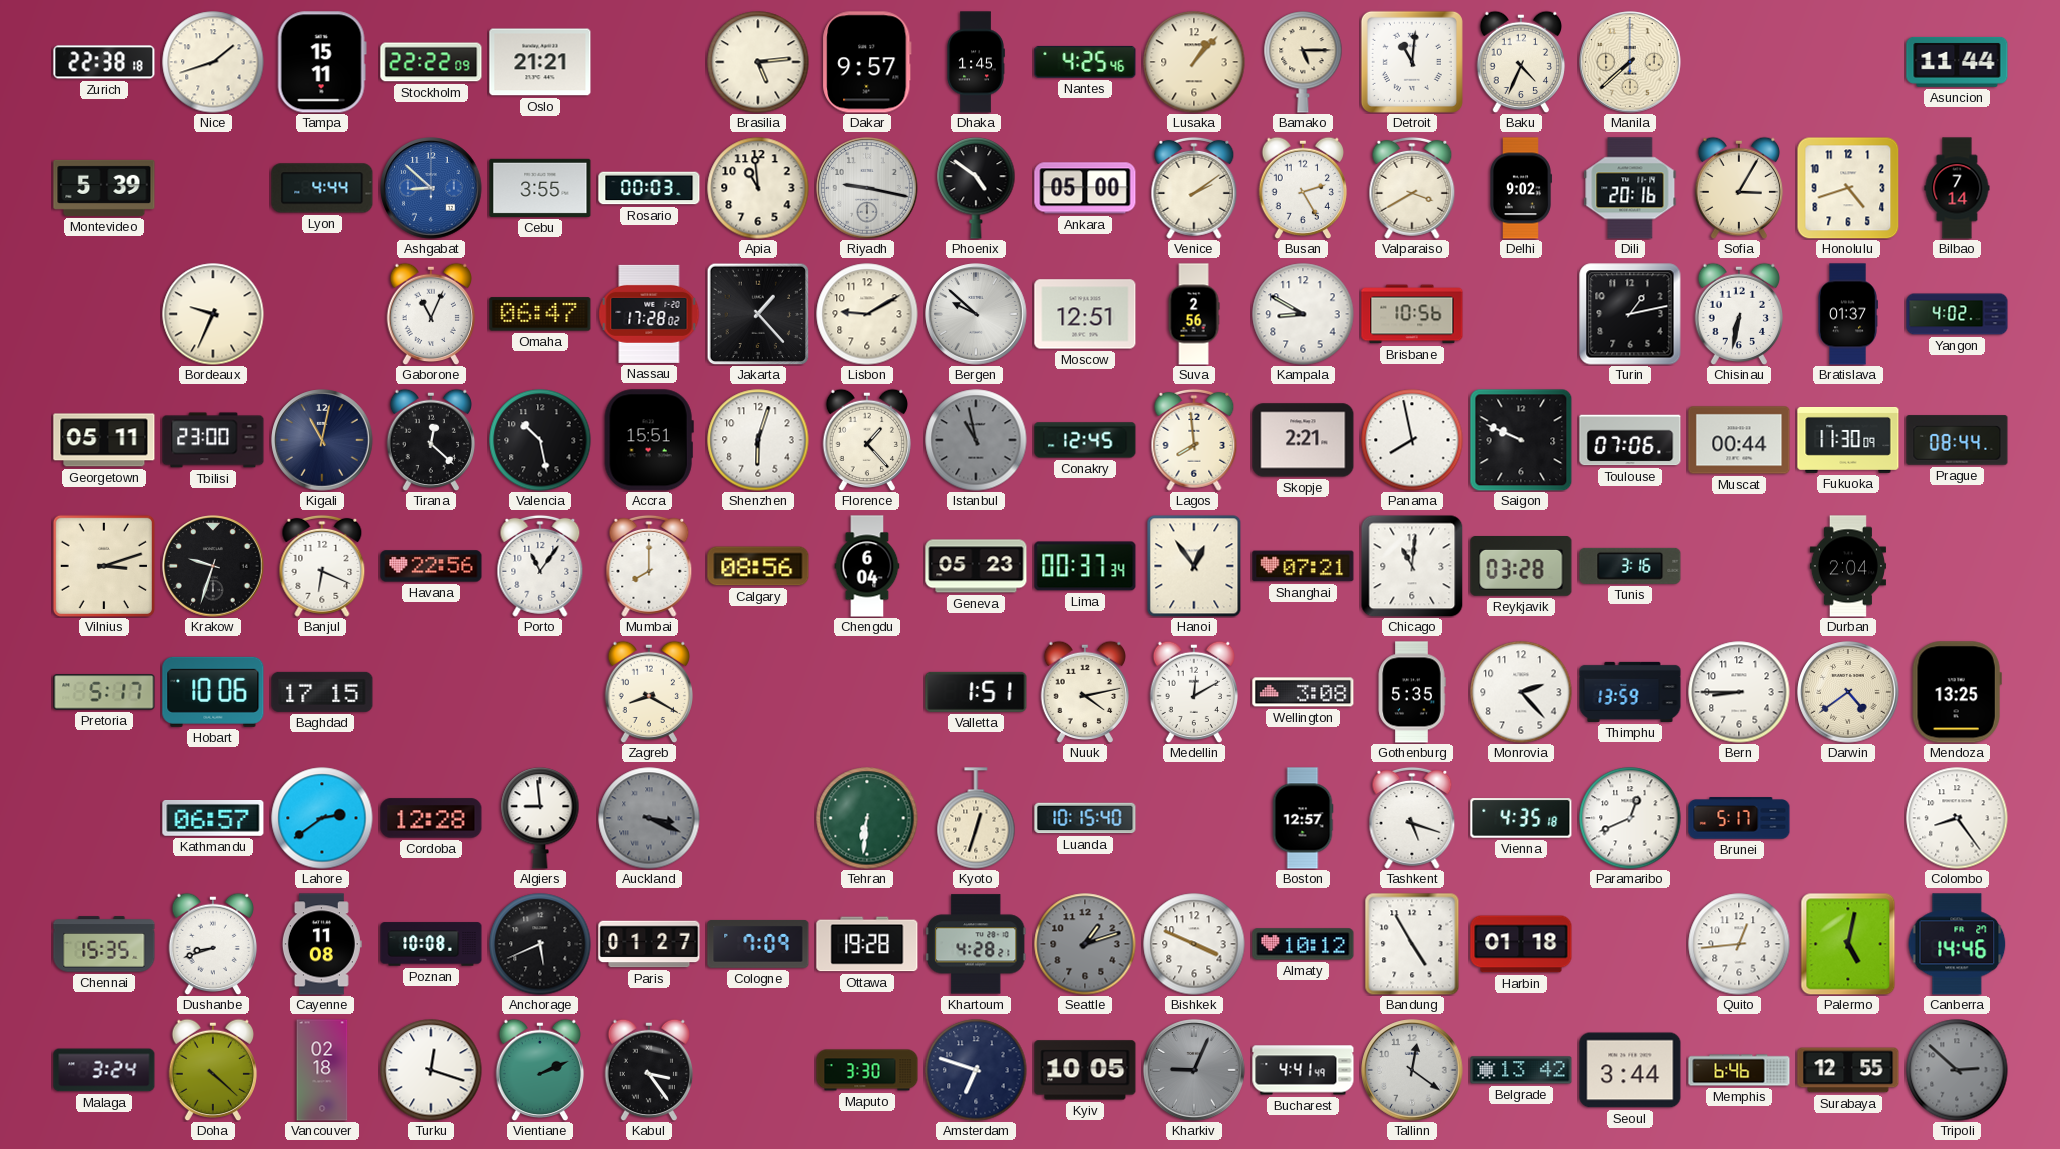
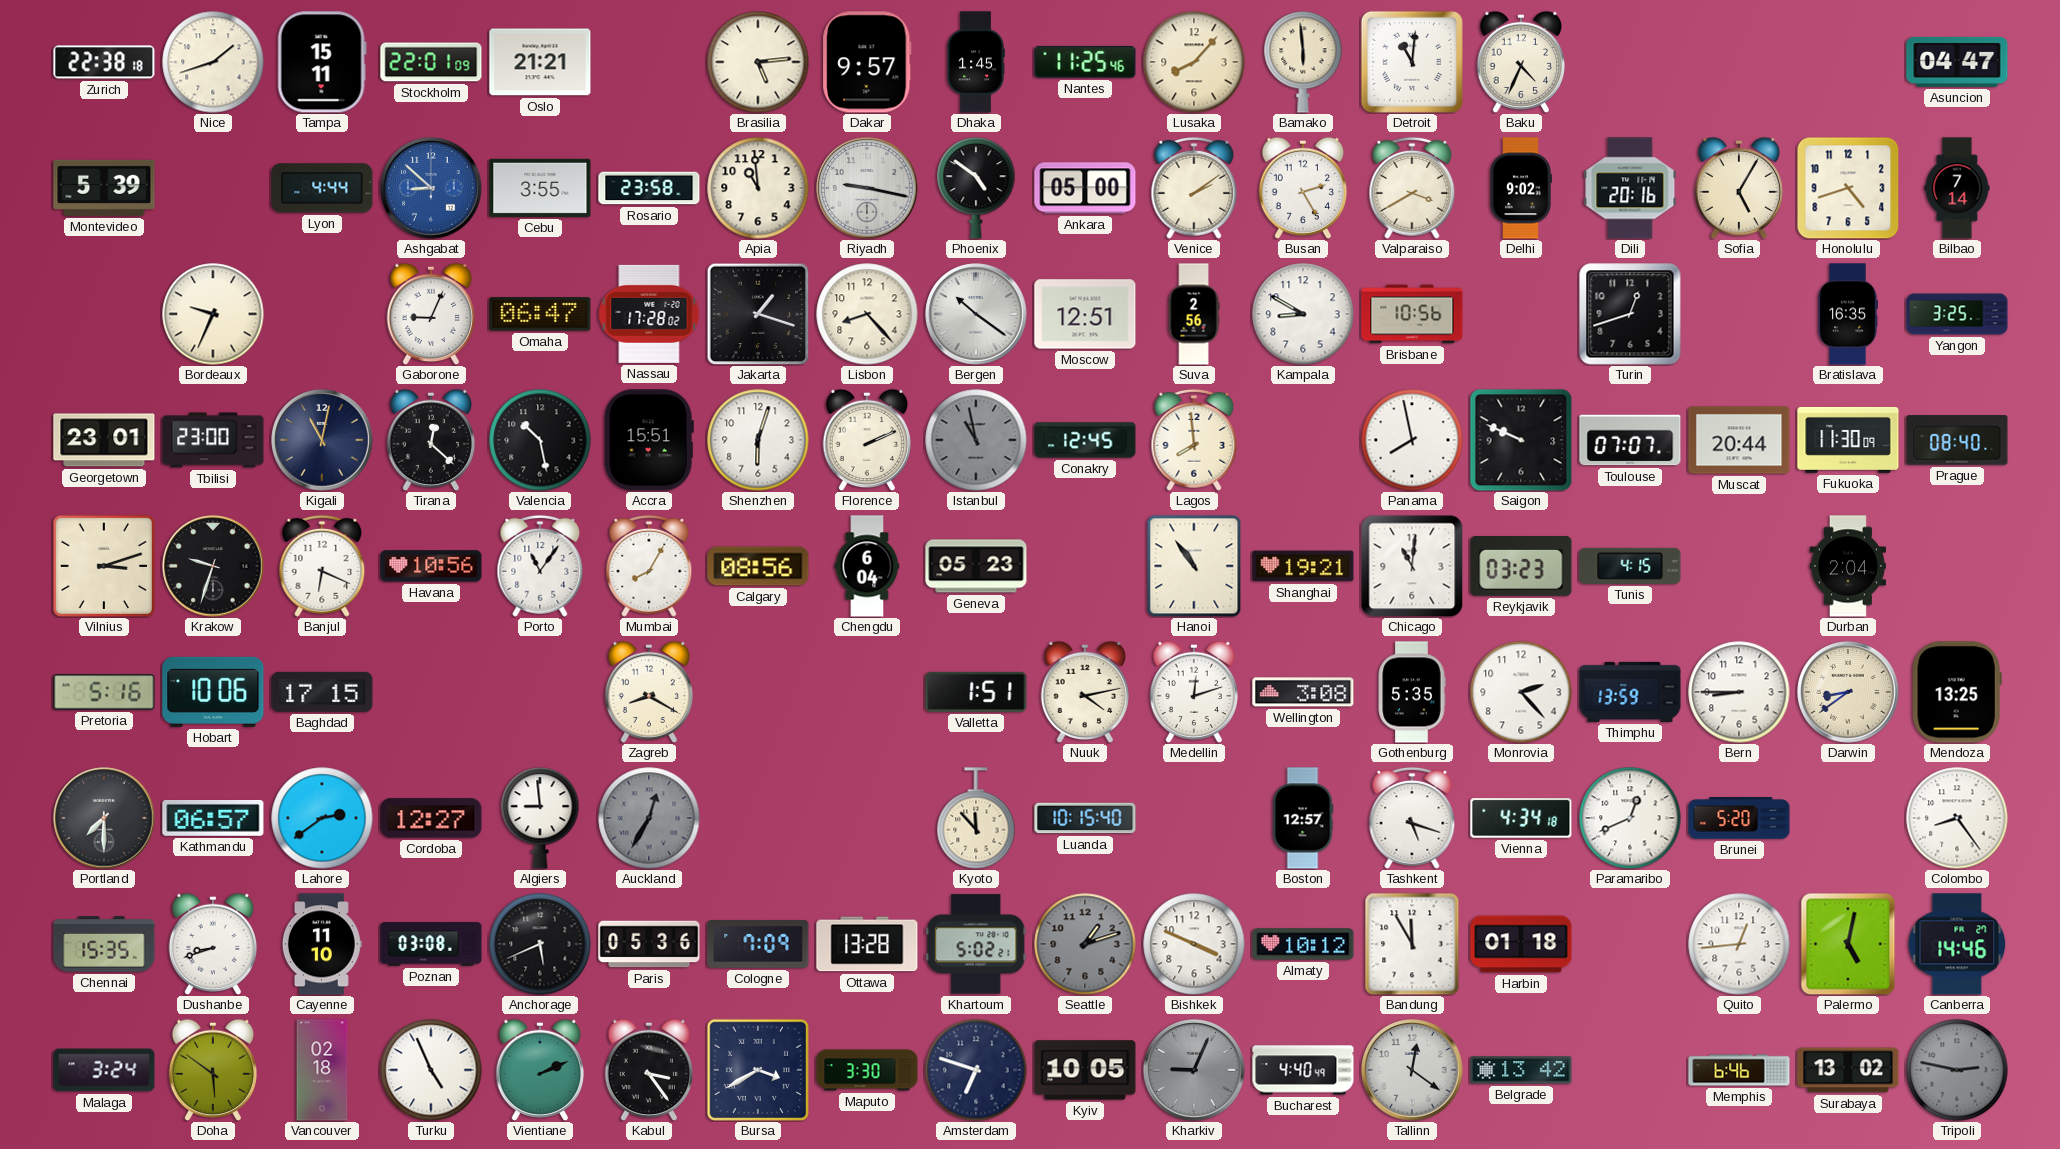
Stockholm: 22:22 -> 22:01 (431, 62)
Nantes: 4:25 -> 11:25 (1085, 62)
Lusaka: 1:07 -> 8:07 (1194, 62)
Bamako: 5:15 -> 5:59 (1303, 62)
Manila: 7:38 -> none (1630, 62)
Asuncion: 11:44 -> 04:47 (1957, 62)
Rosario: 00:03 -> 23:58 (649, 188)
Sofia: 3:05 -> 5:05 (1739, 188)
Gaborone: 11:04 -> 9:04 (431, 314)
Jakarta: 1:23 -> 1:18 (758, 314)
Lisbon: 9:10 -> 8:23 (867, 314)
Bergen: 9:52 -> 10:21 (976, 314)
Turin: 1:13 -> 12:42 (1630, 314)
Chisinau: 6:32 -> none (1739, 314)
Bratislava: 01:37 -> 16:35 (1848, 314)
Yangon: 4:02 -> 3:25 (1957, 314)
Georgetown: 05:11 -> 23:01 (104, 440)
Florence: 1:23 -> 2:11 (867, 440)
Skopje: 2:21 -> none (1303, 440)
Toulouse: 07:06 -> 07:07 (1630, 440)
Muscat: 00:44 -> 20:44 (1739, 440)
Prague: 08:44 -> 08:40 (1957, 440)
Havana: 22:56 -> 10:56 (431, 566)
Mumbai: 8:00 -> 8:05 (649, 566)
Lima: 00:37 -> none (1085, 566)
Hanoi: 12:54 -> 10:54 (1194, 566)
Shanghai: 07:21 -> 19:21 (1303, 566)
Reykjavik: 03:28 -> 03:23 (1521, 567)
Tunis: 3:16 -> 4:15 (1630, 566)
Pretoria: 5:17 -> 5:16 (104, 692)
Medellin: 12:10 -> 12:12 (1194, 692)
Darwin: 4:39 -> 8:39 (1848, 692)
Portland: none -> 7:30 (104, 818)
Cordoba: 12:28 -> 12:27 (431, 818)
Auckland: 3:19 -> 12:35 (649, 818)
Tehran: 6:31 -> none (867, 818)
Kyoto: 12:33 -> 11:53 (976, 818)
Vienna: 4:35 -> 4:34 (1521, 818)
Brunei: 5:17 -> 5:20 (1739, 818)
Cayenne: 11:08 -> 11:10 (322, 944)
Poznan: 10:08 -> 03:08 (431, 944)
Paris: 01:27 -> 05:36 (649, 944)
Ottawa: 19:28 -> 13:28 (867, 944)
Khartoum: 4:28 -> 5:02 (977, 944)
Bandung: 4:55 -> 11:55 (1412, 944)
Doha: 4:22 -> 5:51 (213, 1070)
Turku: 12:18 -> 4:56 (431, 1070)
Bursa: none -> 3:40 (758, 1070)
Bucharest: 4:41 -> 4:40 (1303, 1070)
Seoul: 3:44 -> none (1630, 1070)
Surabaya: 12:55 -> 13:02 (1848, 1070)
Tripoli: 2:52 -> 2:47 (1957, 1070)
